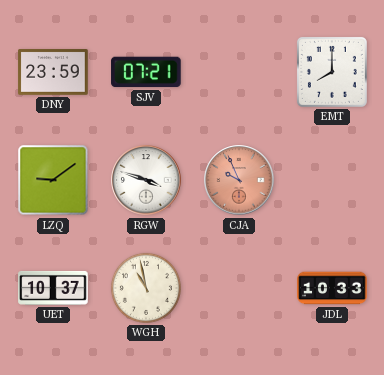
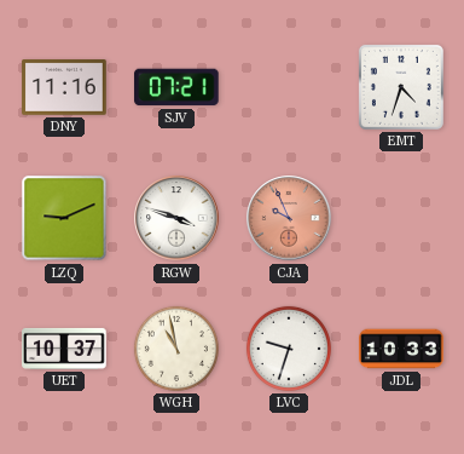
DNY: 23:59 -> 11:16 (64, 87)
EMT: 8:00 -> 4:33 (401, 87)
LZQ: 9:09 -> 9:11 (64, 218)
LVC: none -> 9:33 (289, 349)
